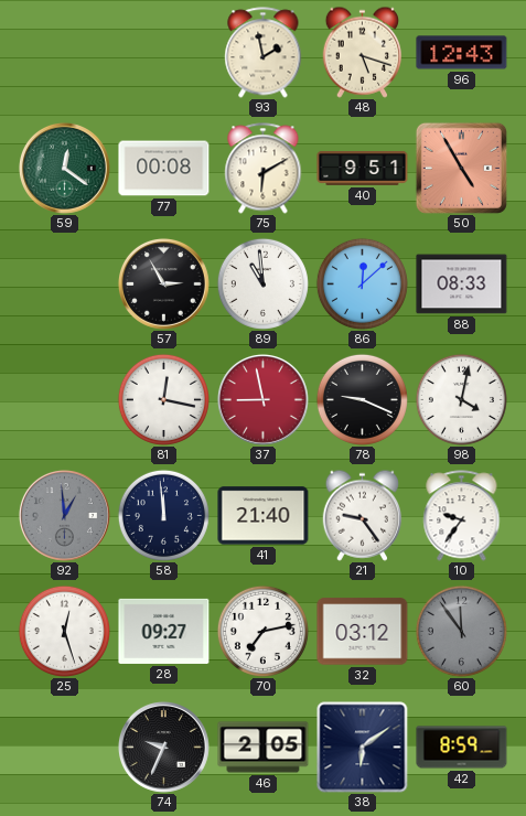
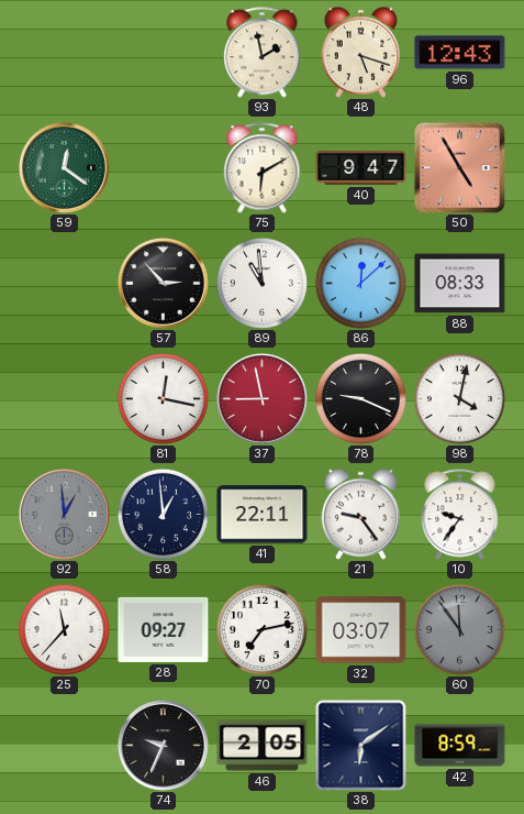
77: 00:08 -> none (164, 169)
40: 9:51 -> 9:47 (361, 167)
57: 2:55 -> 2:53 (163, 283)
58: 11:59 -> 12:59 (163, 514)
41: 21:40 -> 22:11 (263, 515)
25: 12:27 -> 11:37 (64, 629)
32: 03:12 -> 03:07 (361, 630)
